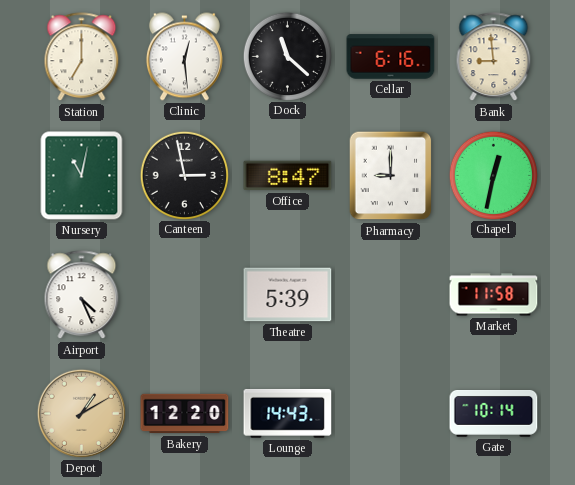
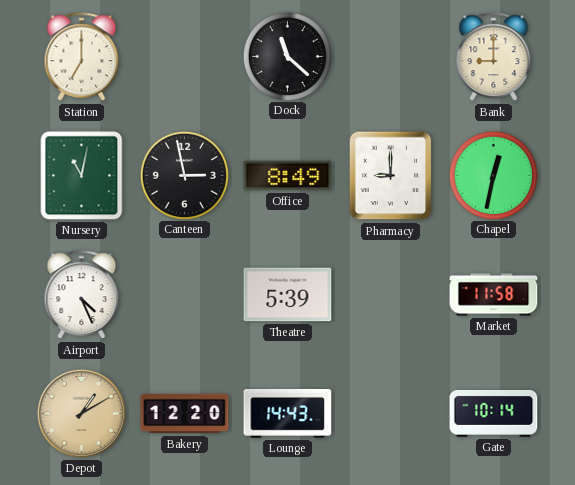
Clinic: 12:29 -> none (184, 57)
Cellar: 6:16 -> none (391, 57)
Bank: 8:59 -> 9:00 (494, 57)
Office: 8:47 -> 8:49 (288, 176)
